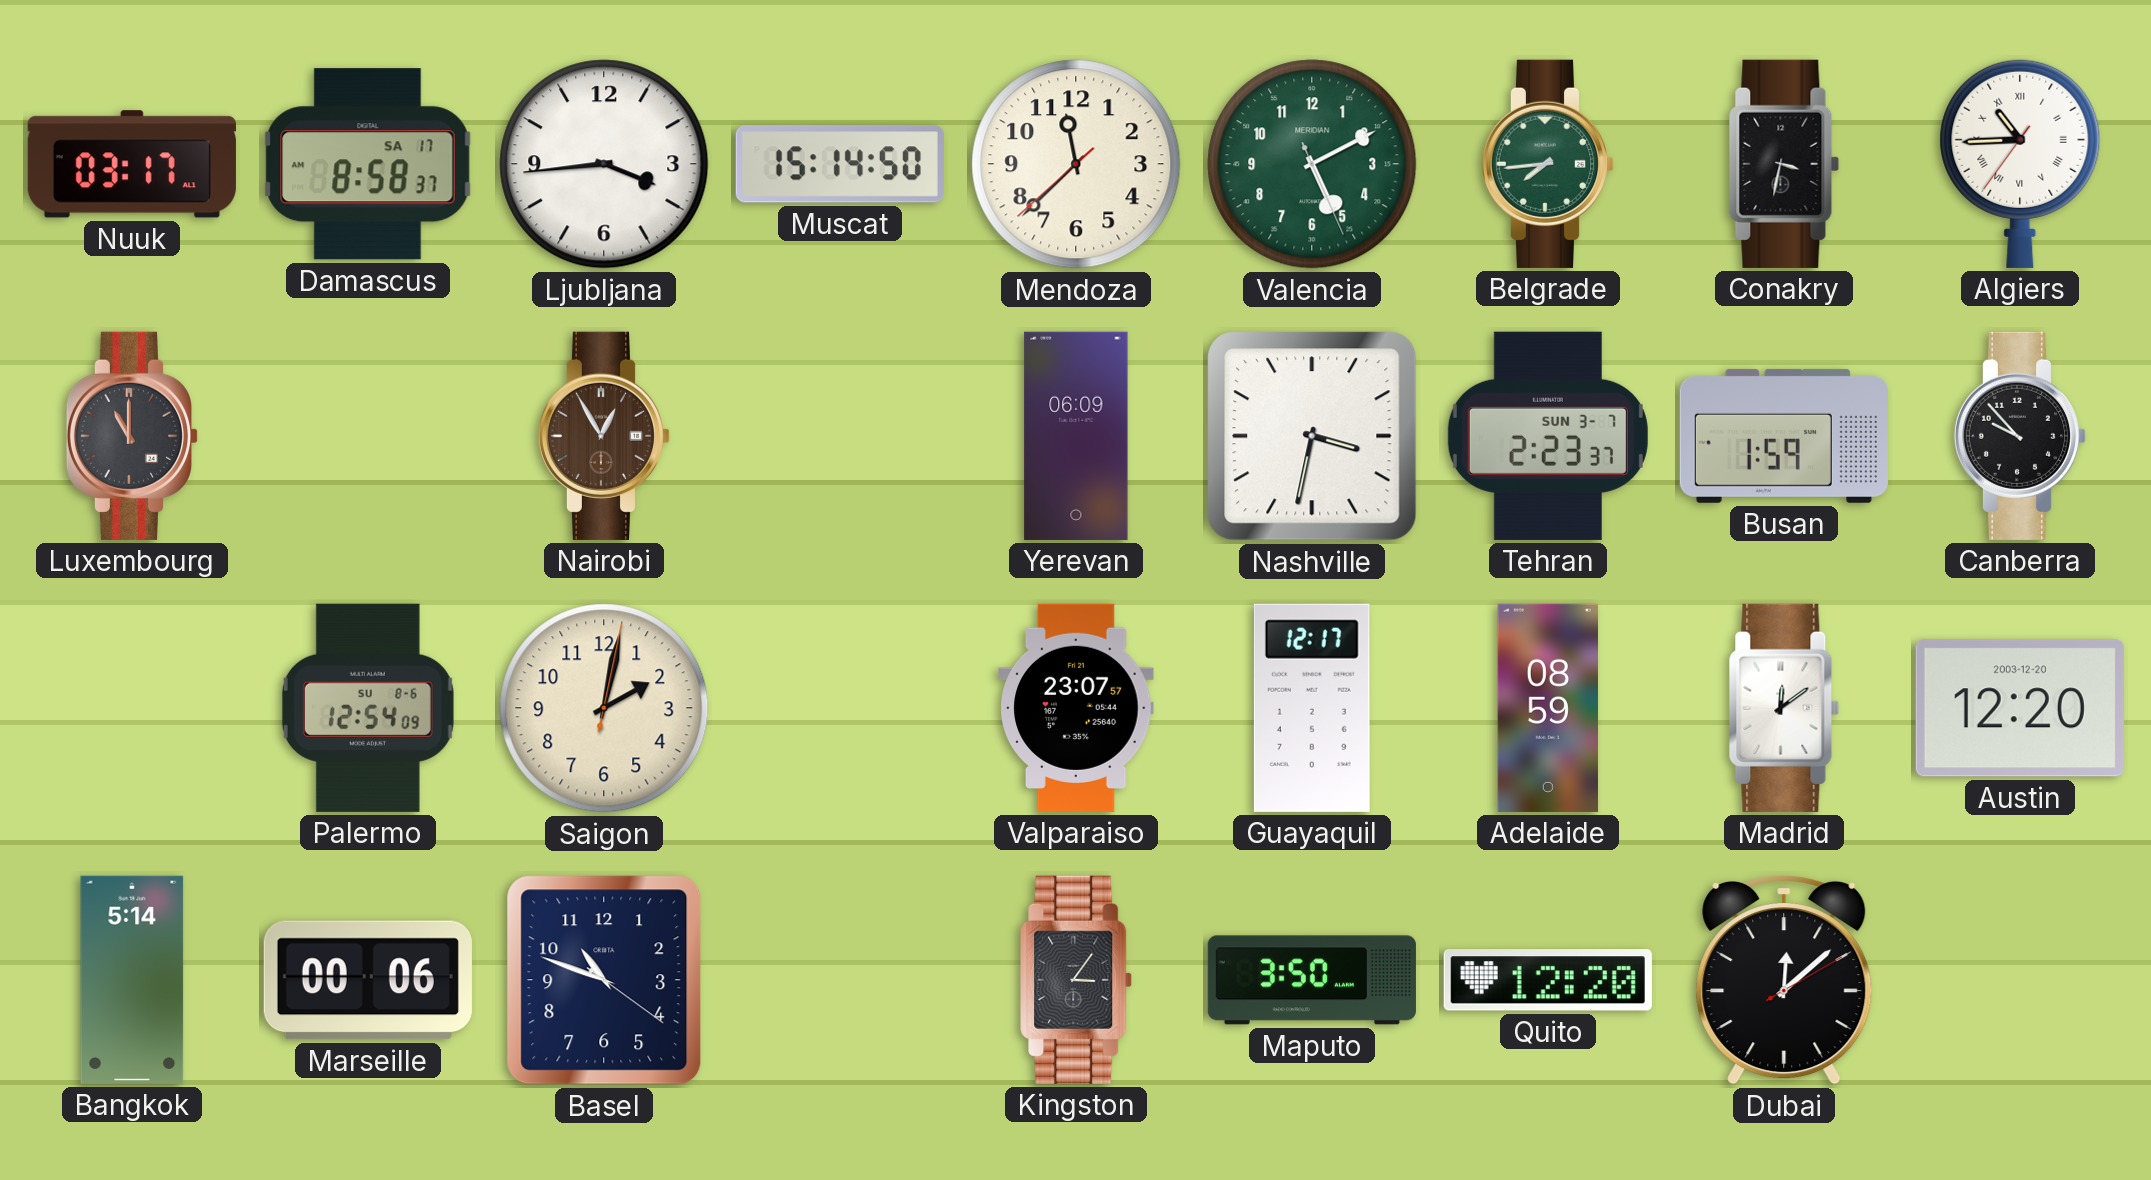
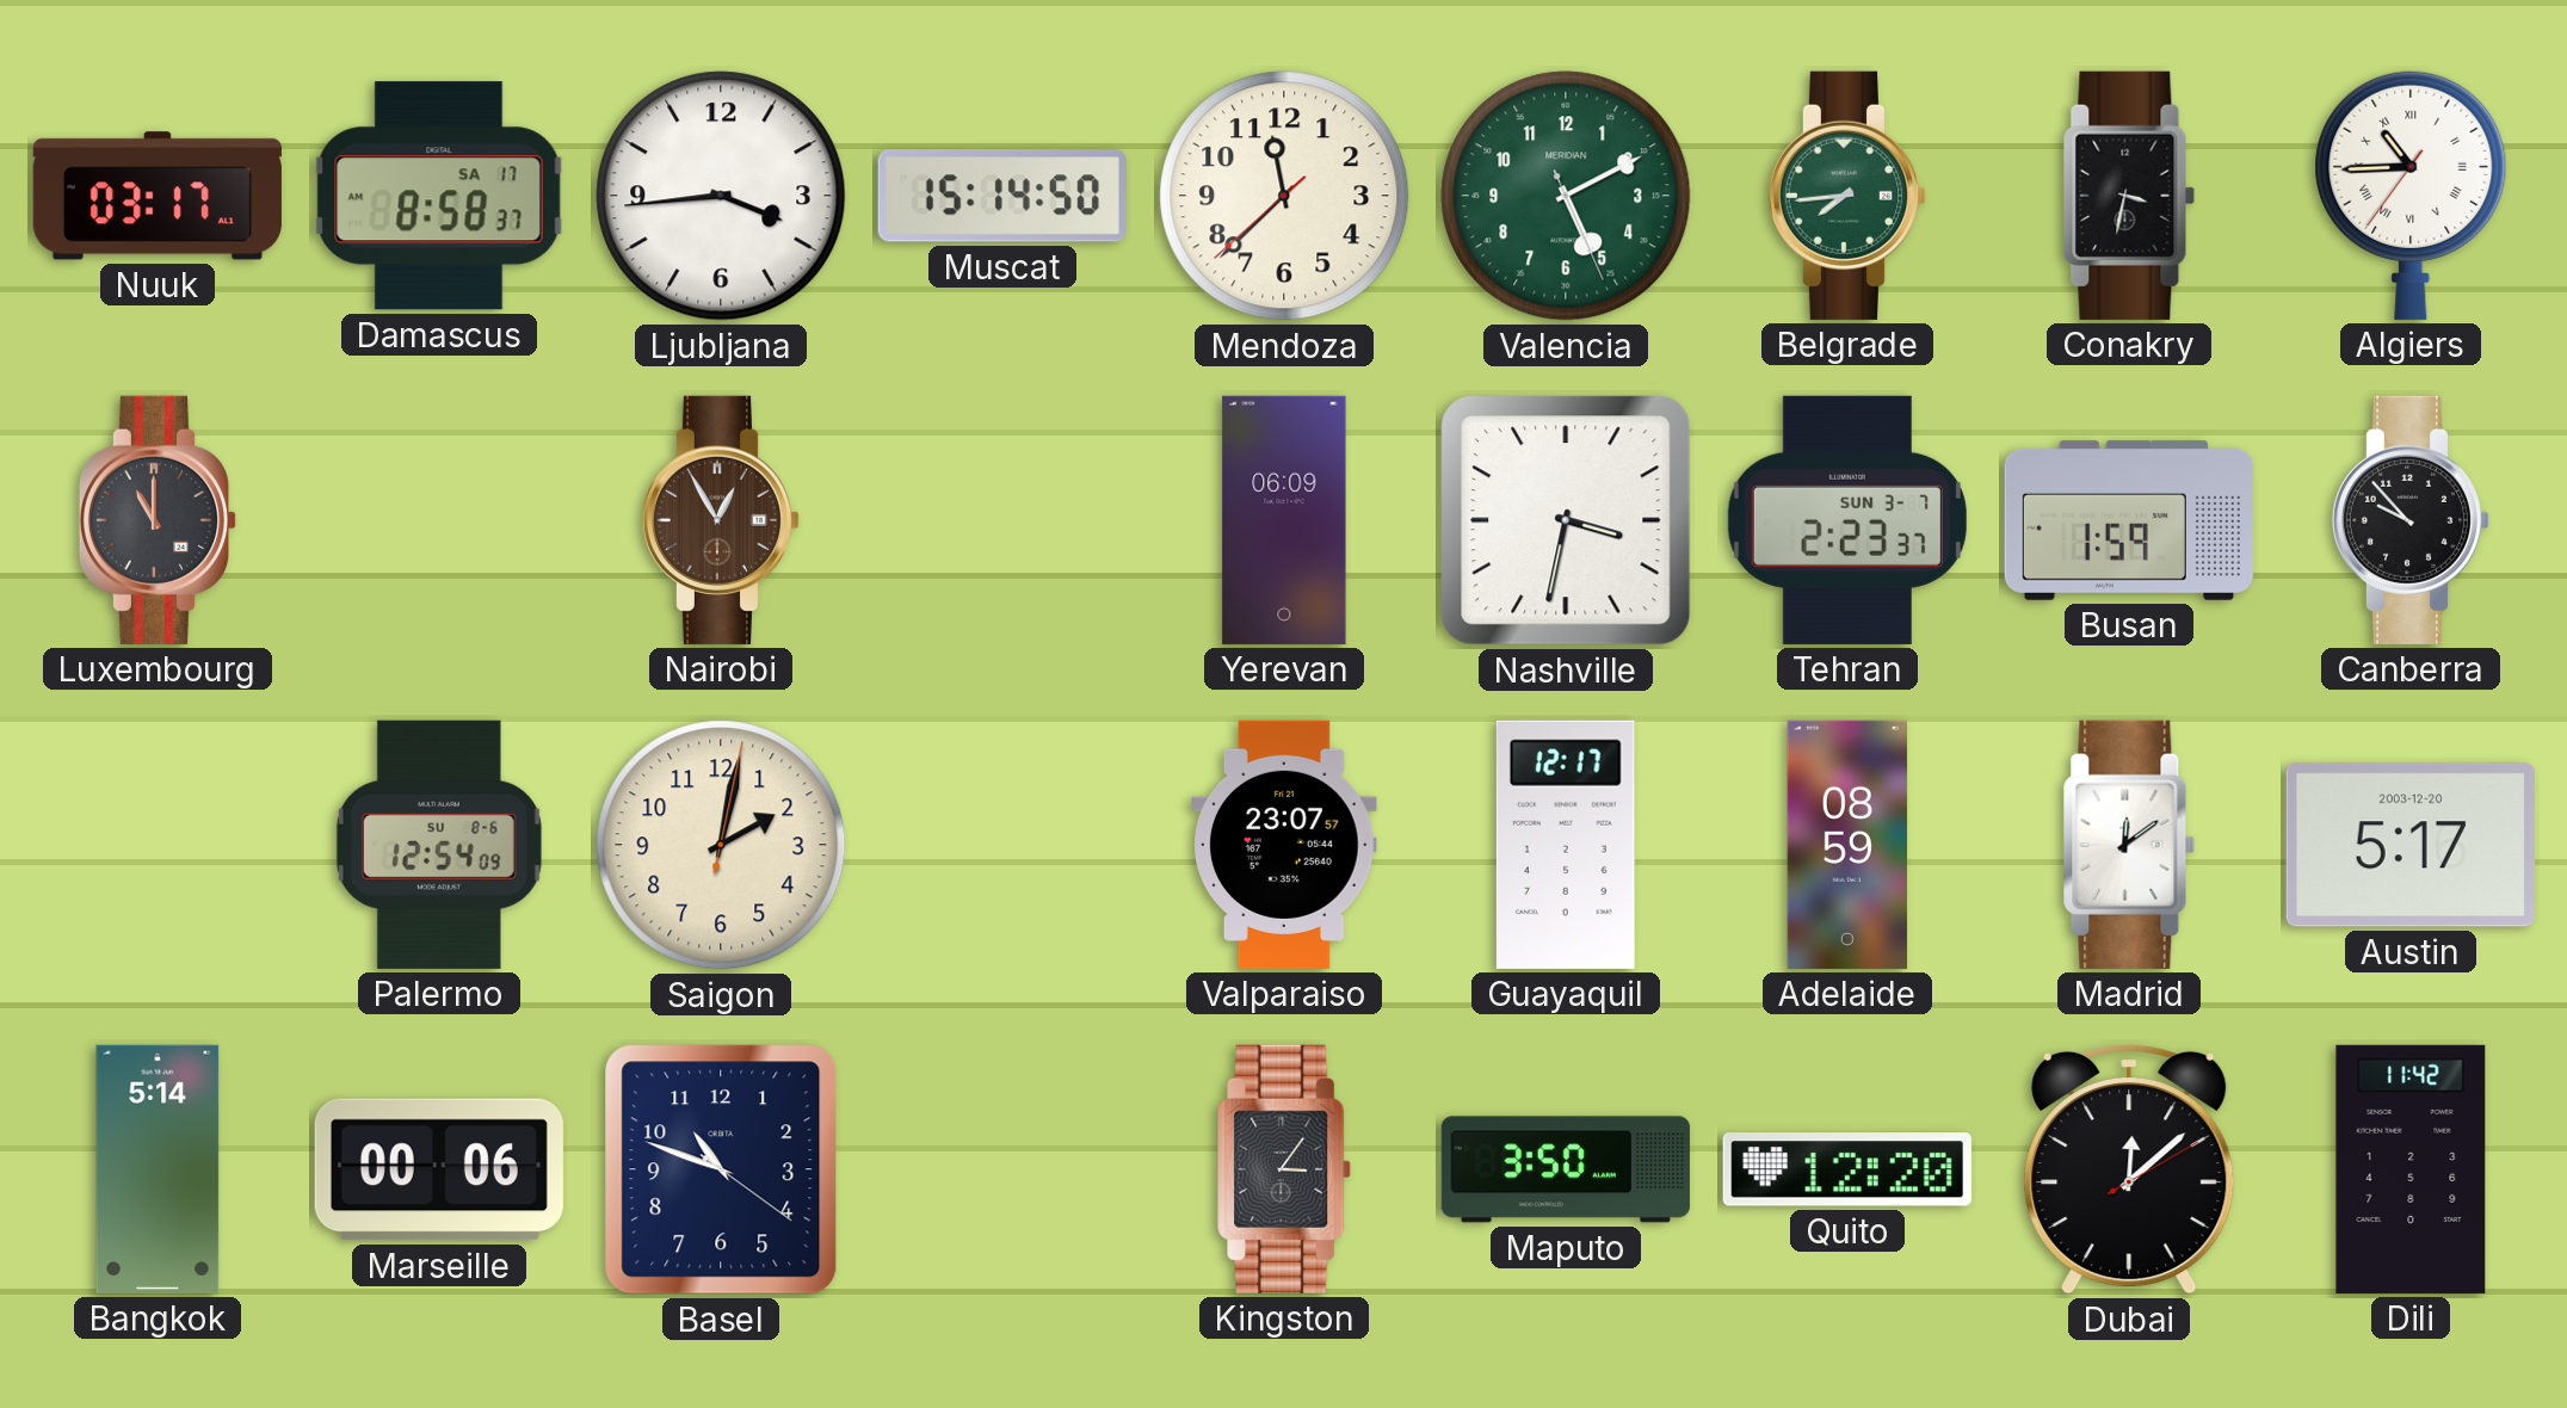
Austin: 12:20 -> 5:17 (2411, 845)
Dili: none -> 11:42 (2411, 1169)
